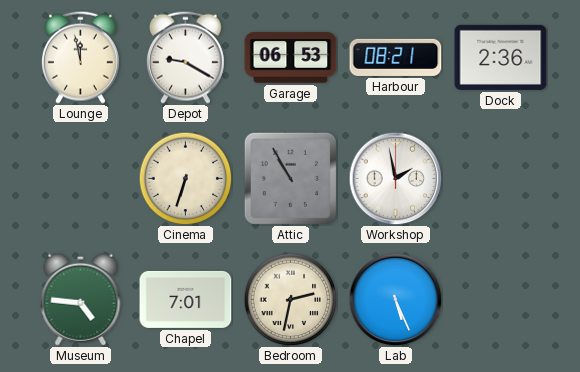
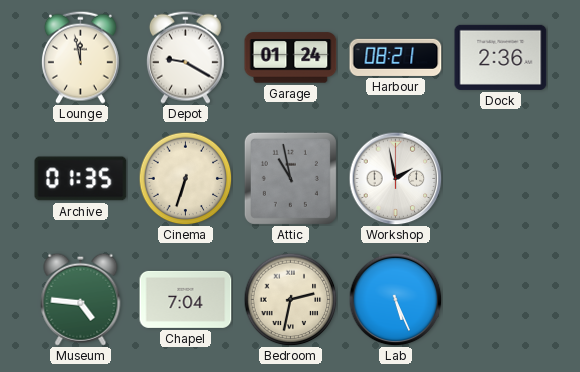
Garage: 06:53 -> 01:24 (291, 58)
Archive: none -> 01:35 (81, 179)
Attic: 10:55 -> 10:58 (290, 178)
Chapel: 7:01 -> 7:04 (186, 299)
